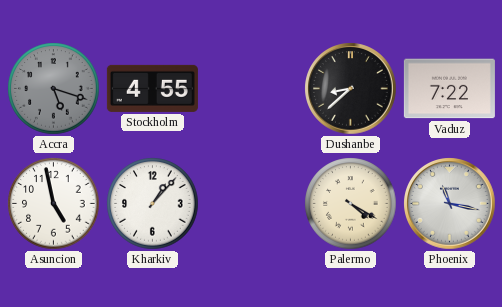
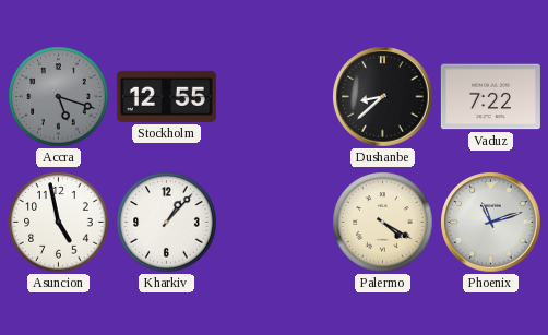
Stockholm: 4:55 -> 12:55 (166, 96)
Phoenix: 11:17 -> 11:12 (491, 223)
